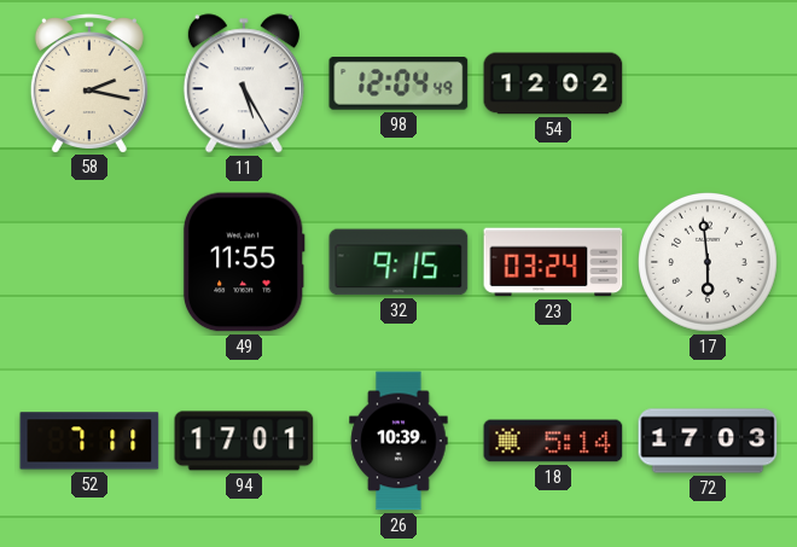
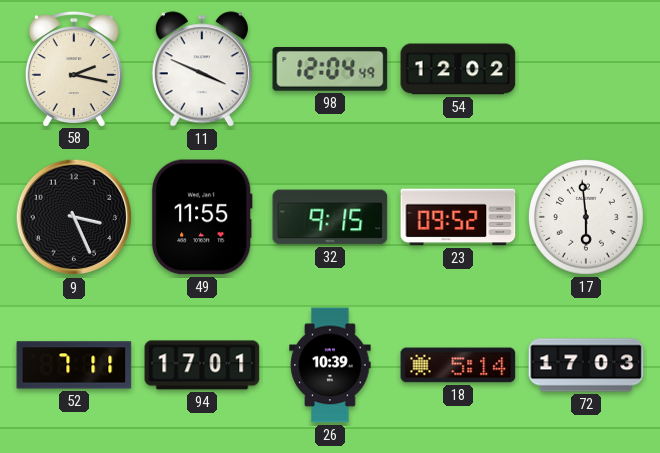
11: 5:25 -> 3:49 (202, 69)
9: none -> 3:26 (74, 217)
23: 03:24 -> 09:52 (458, 217)
